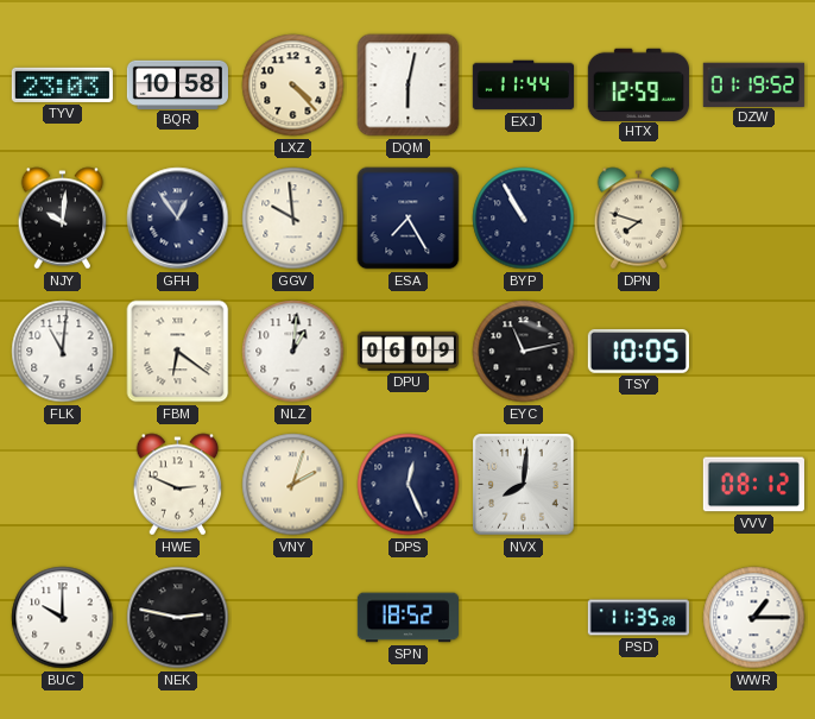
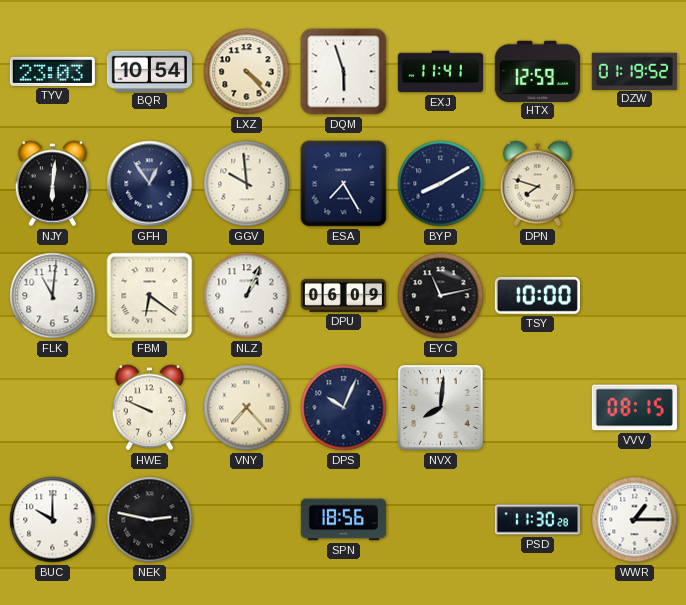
BQR: 10:58 -> 10:54 (149, 71)
DQM: 6:02 -> 5:57 (344, 72)
EXJ: 11:44 -> 11:41 (440, 72)
NJY: 10:01 -> 6:01 (53, 184)
BYP: 10:55 -> 8:10 (441, 184)
NLZ: 1:01 -> 1:04 (247, 296)
TSY: 10:05 -> 10:00 (537, 295)
HWE: 2:49 -> 9:49 (150, 408)
VNY: 2:03 -> 7:23 (247, 408)
DPS: 12:26 -> 10:04 (344, 408)
VVV: 08:12 -> 08:15 (634, 408)
SPN: 18:52 -> 18:56 (343, 520)
PSD: 11:35 -> 11:30 (537, 520)
